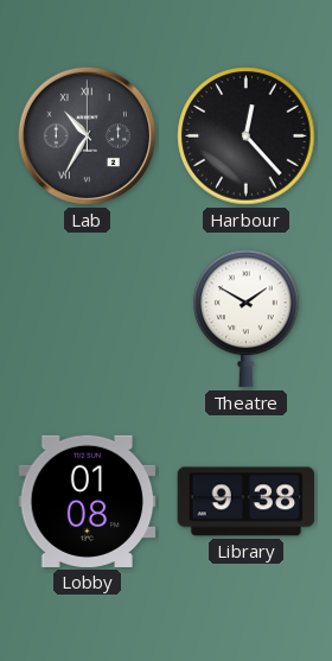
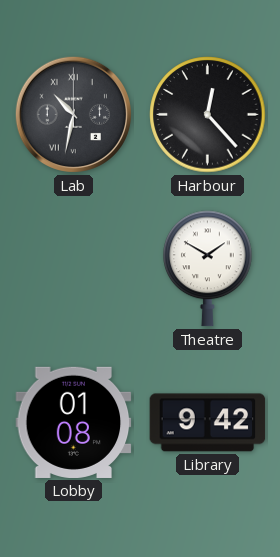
Lab: 10:35 -> 10:32 (73, 114)
Library: 9:38 -> 9:42 (208, 423)
